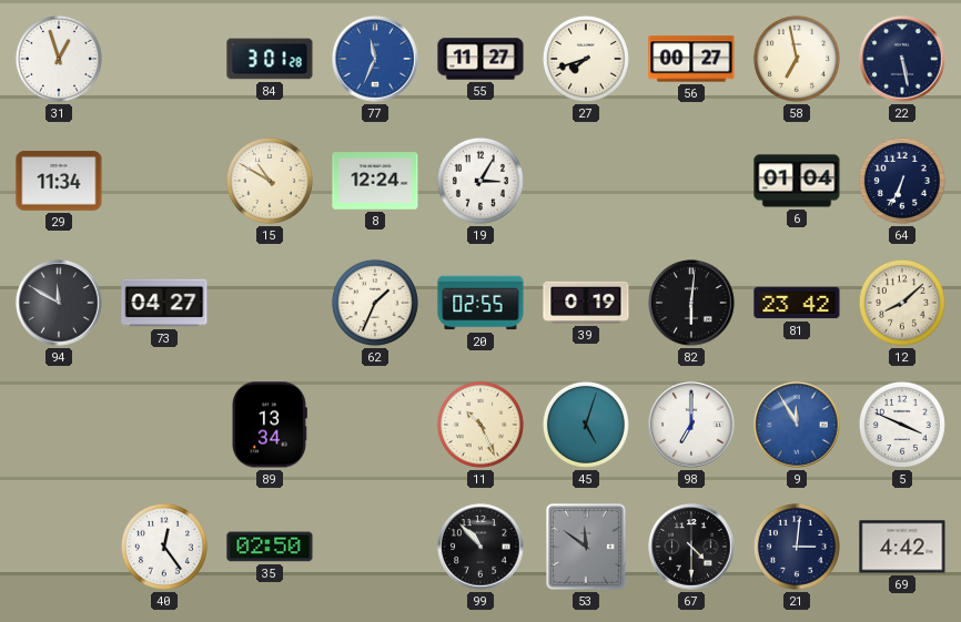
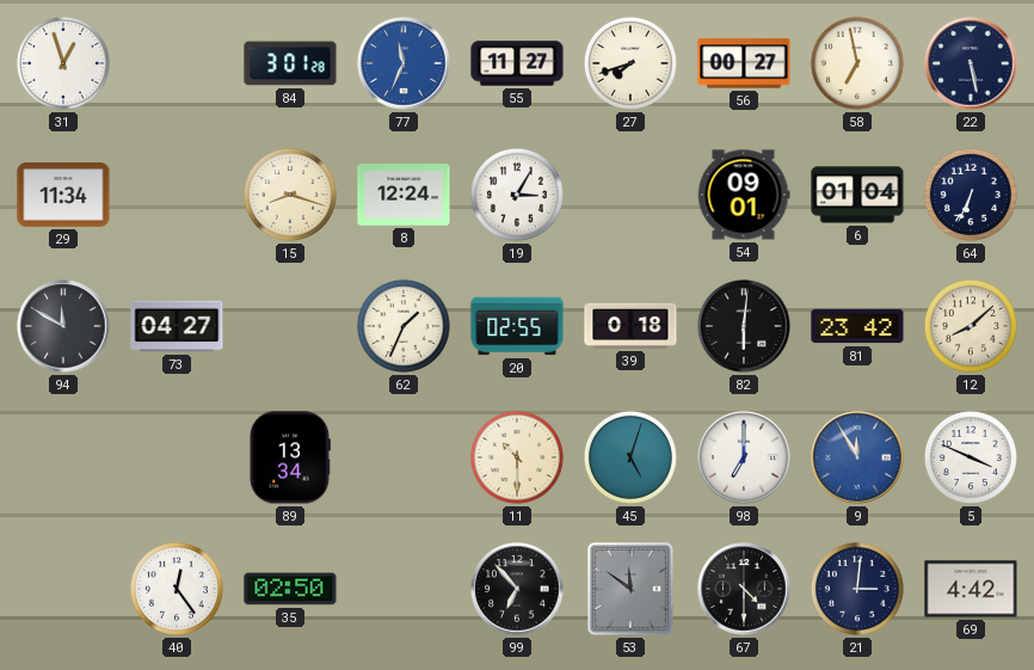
15: 10:50 -> 8:18 (290, 195)
54: none -> 09:01 (744, 195)
39: 0:19 -> 0:18 (630, 326)
11: 10:26 -> 10:30 (517, 457)
99: 10:53 -> 6:53 (517, 589)
